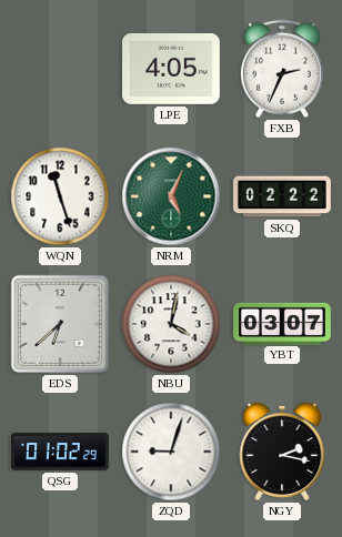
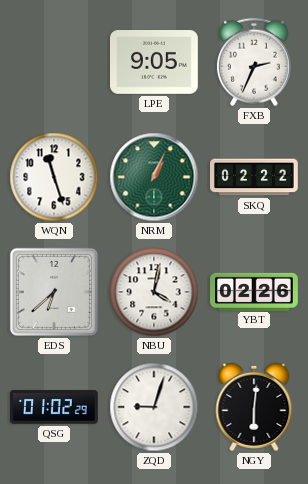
LPE: 4:05 -> 9:05 (155, 63)
NRM: 5:04 -> 1:04 (154, 177)
YBT: 03:07 -> 02:26 (254, 291)
NGY: 2:17 -> 6:01 (254, 407)
